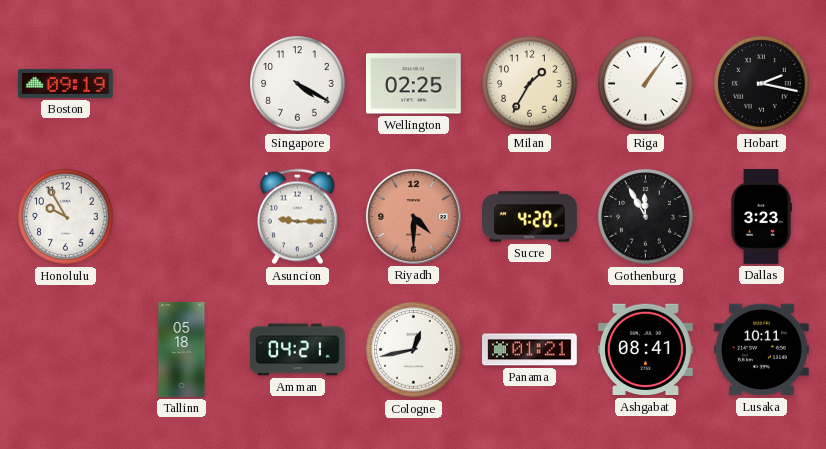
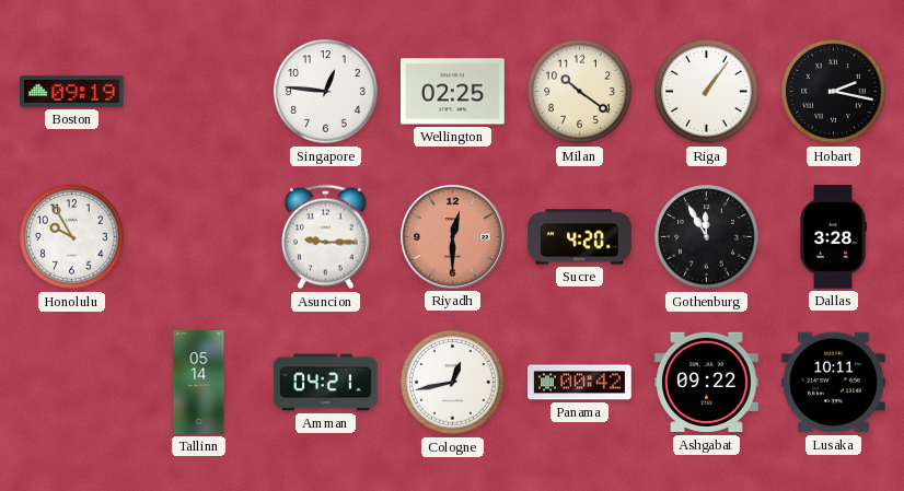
Singapore: 4:20 -> 12:46 (326, 92)
Milan: 1:35 -> 10:21 (580, 92)
Riyadh: 4:30 -> 12:30 (453, 237)
Dallas: 3:23 -> 3:28 (833, 237)
Tallinn: 05:18 -> 05:14 (199, 383)
Panama: 01:21 -> 00:42 (580, 383)
Ashgabat: 08:41 -> 09:22 (707, 383)
